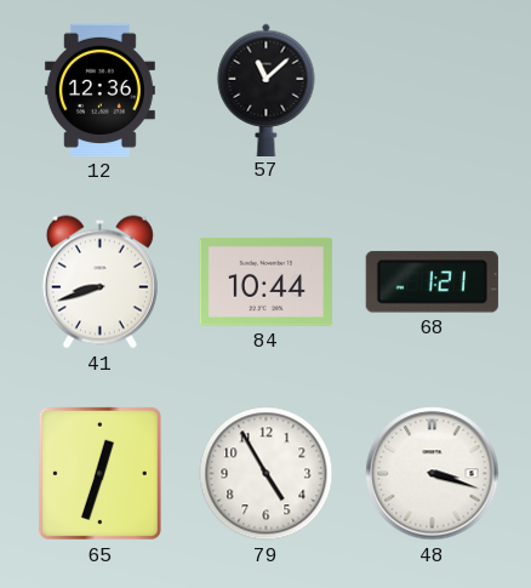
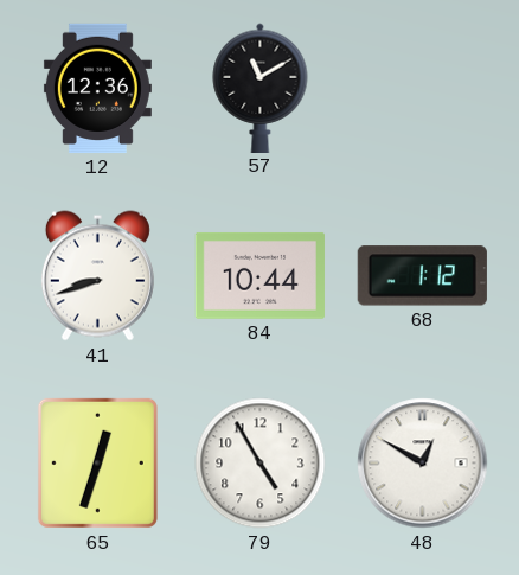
57: 11:08 -> 11:10 (261, 88)
68: 1:21 -> 1:12 (422, 276)
48: 3:18 -> 12:50 (423, 464)
